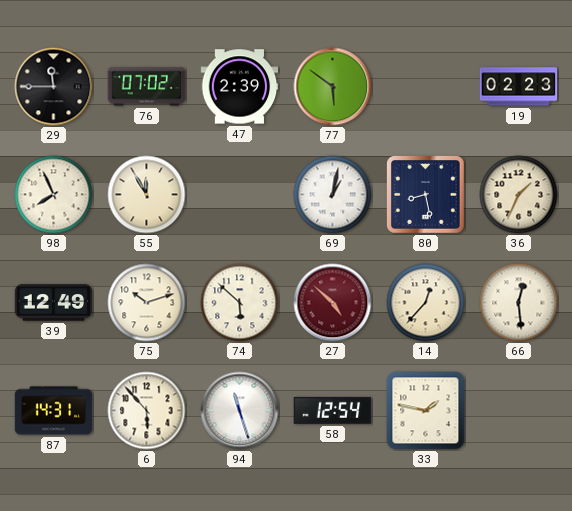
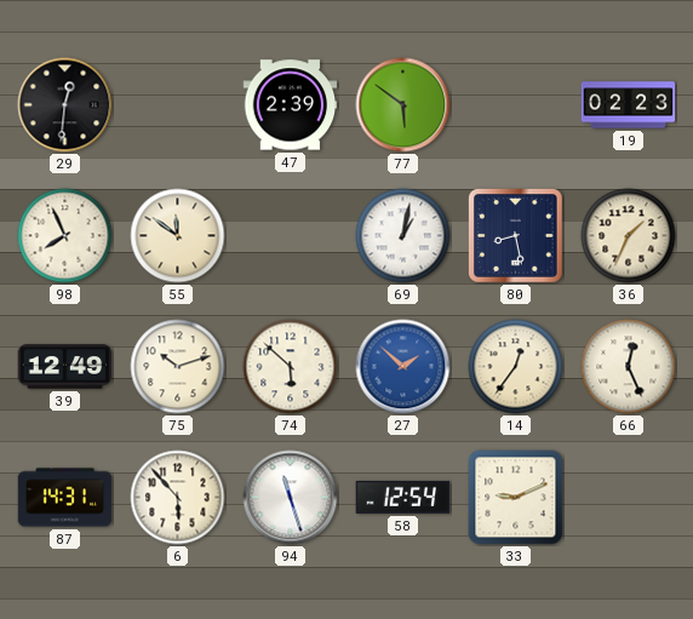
29: 11:45 -> 12:31 (65, 105)
76: 07:02 -> none (147, 87)
55: 11:55 -> 11:51 (178, 236)
27: 4:52 -> 1:52 (403, 367)
27 dial: burgundy -> blue (403, 367)
14: 12:37 -> 12:36 (516, 367)
66: 12:29 -> 12:26 (629, 367)
33: 1:47 -> 9:11 (516, 498)
